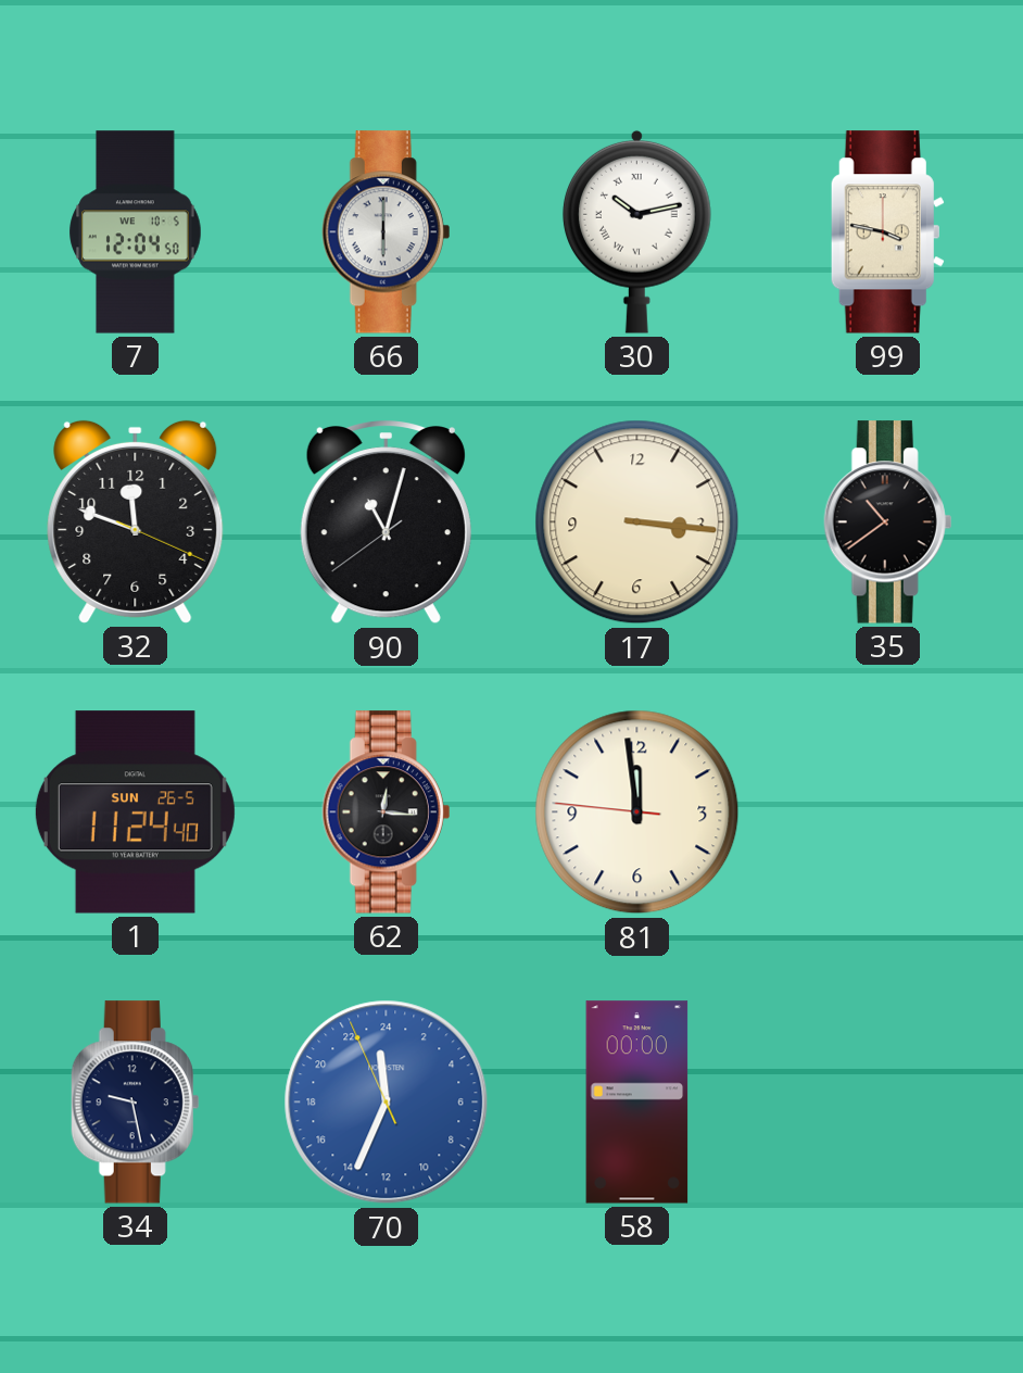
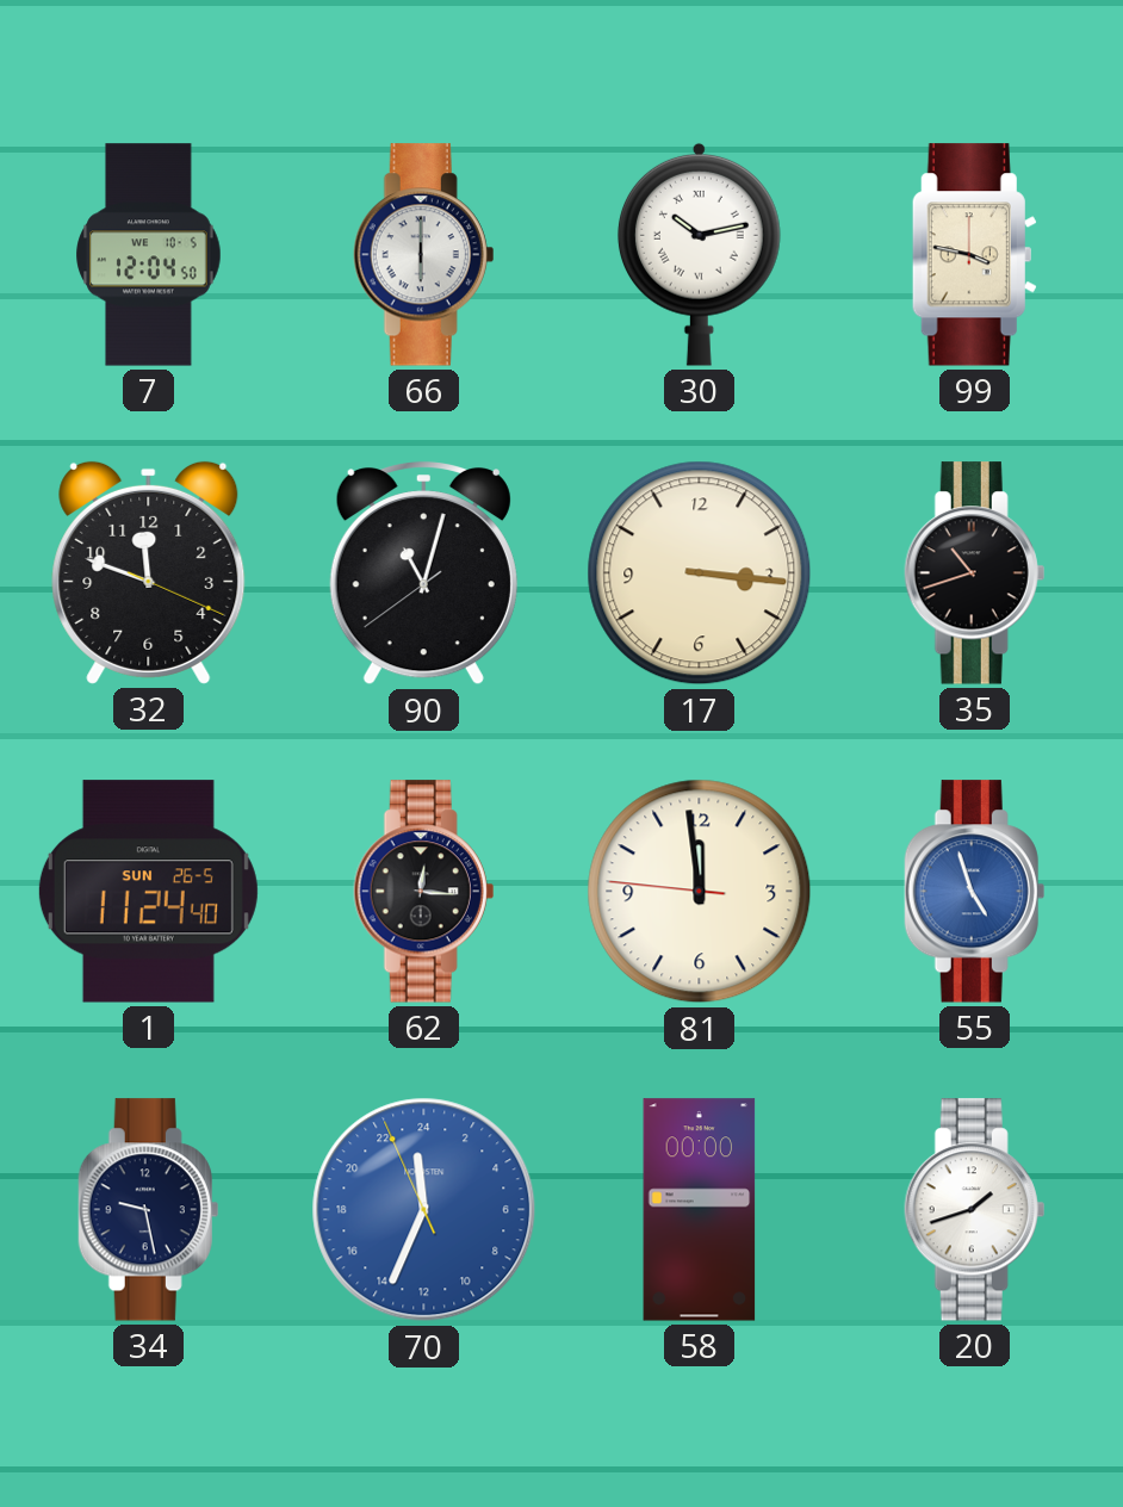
35: 10:39 -> 10:42 (975, 573)
55: none -> 4:57 (975, 892)
20: none -> 1:42 (975, 1210)
